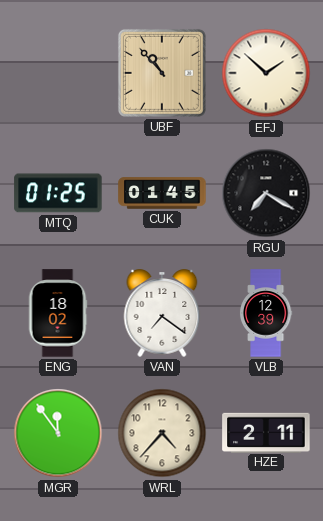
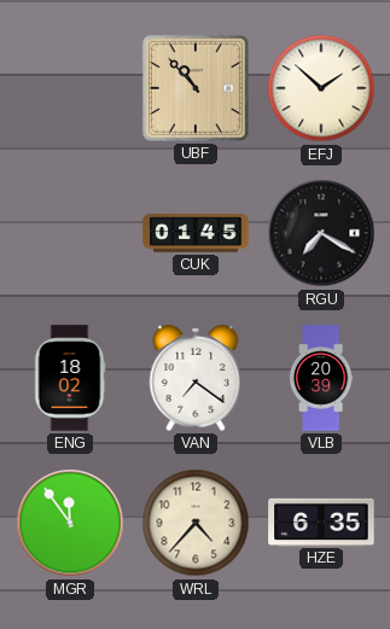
MTQ: 01:25 -> none (58, 193)
VLB: 12:39 -> 20:39 (321, 378)
HZE: 2:11 -> 6:35 (321, 522)
